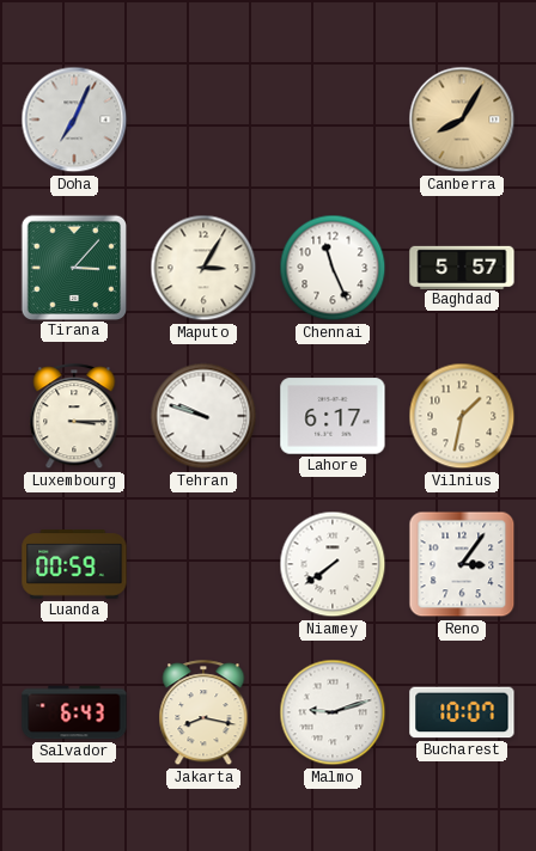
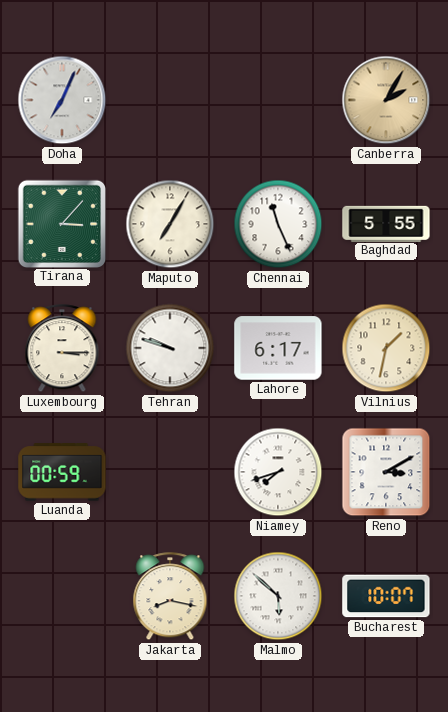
Canberra: 8:05 -> 2:05 (386, 100)
Maputo: 3:05 -> 7:05 (170, 224)
Baghdad: 5:57 -> 5:55 (386, 223)
Niamey: 7:39 -> 7:42 (278, 472)
Reno: 3:06 -> 3:10 (386, 472)
Salvador: 6:43 -> none (74, 712)
Malmo: 9:12 -> 5:52 (278, 596)
